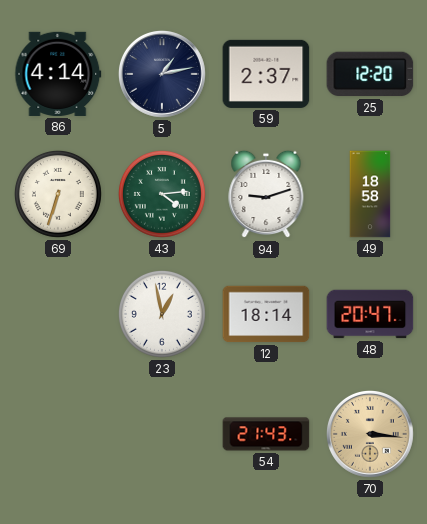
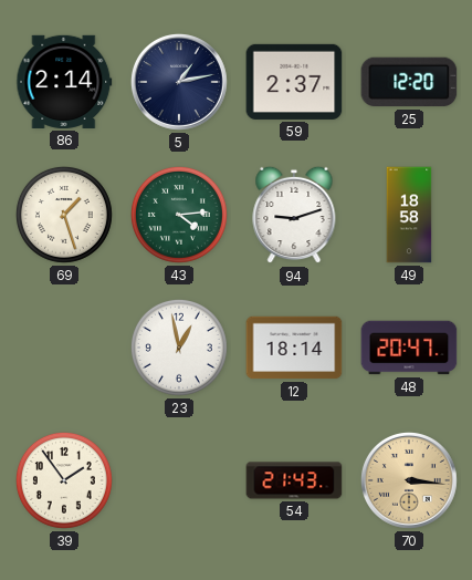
86: 4:14 -> 2:14 (64, 82)
69: 6:33 -> 1:27 (64, 215)
39: none -> 1:54 (64, 480)
